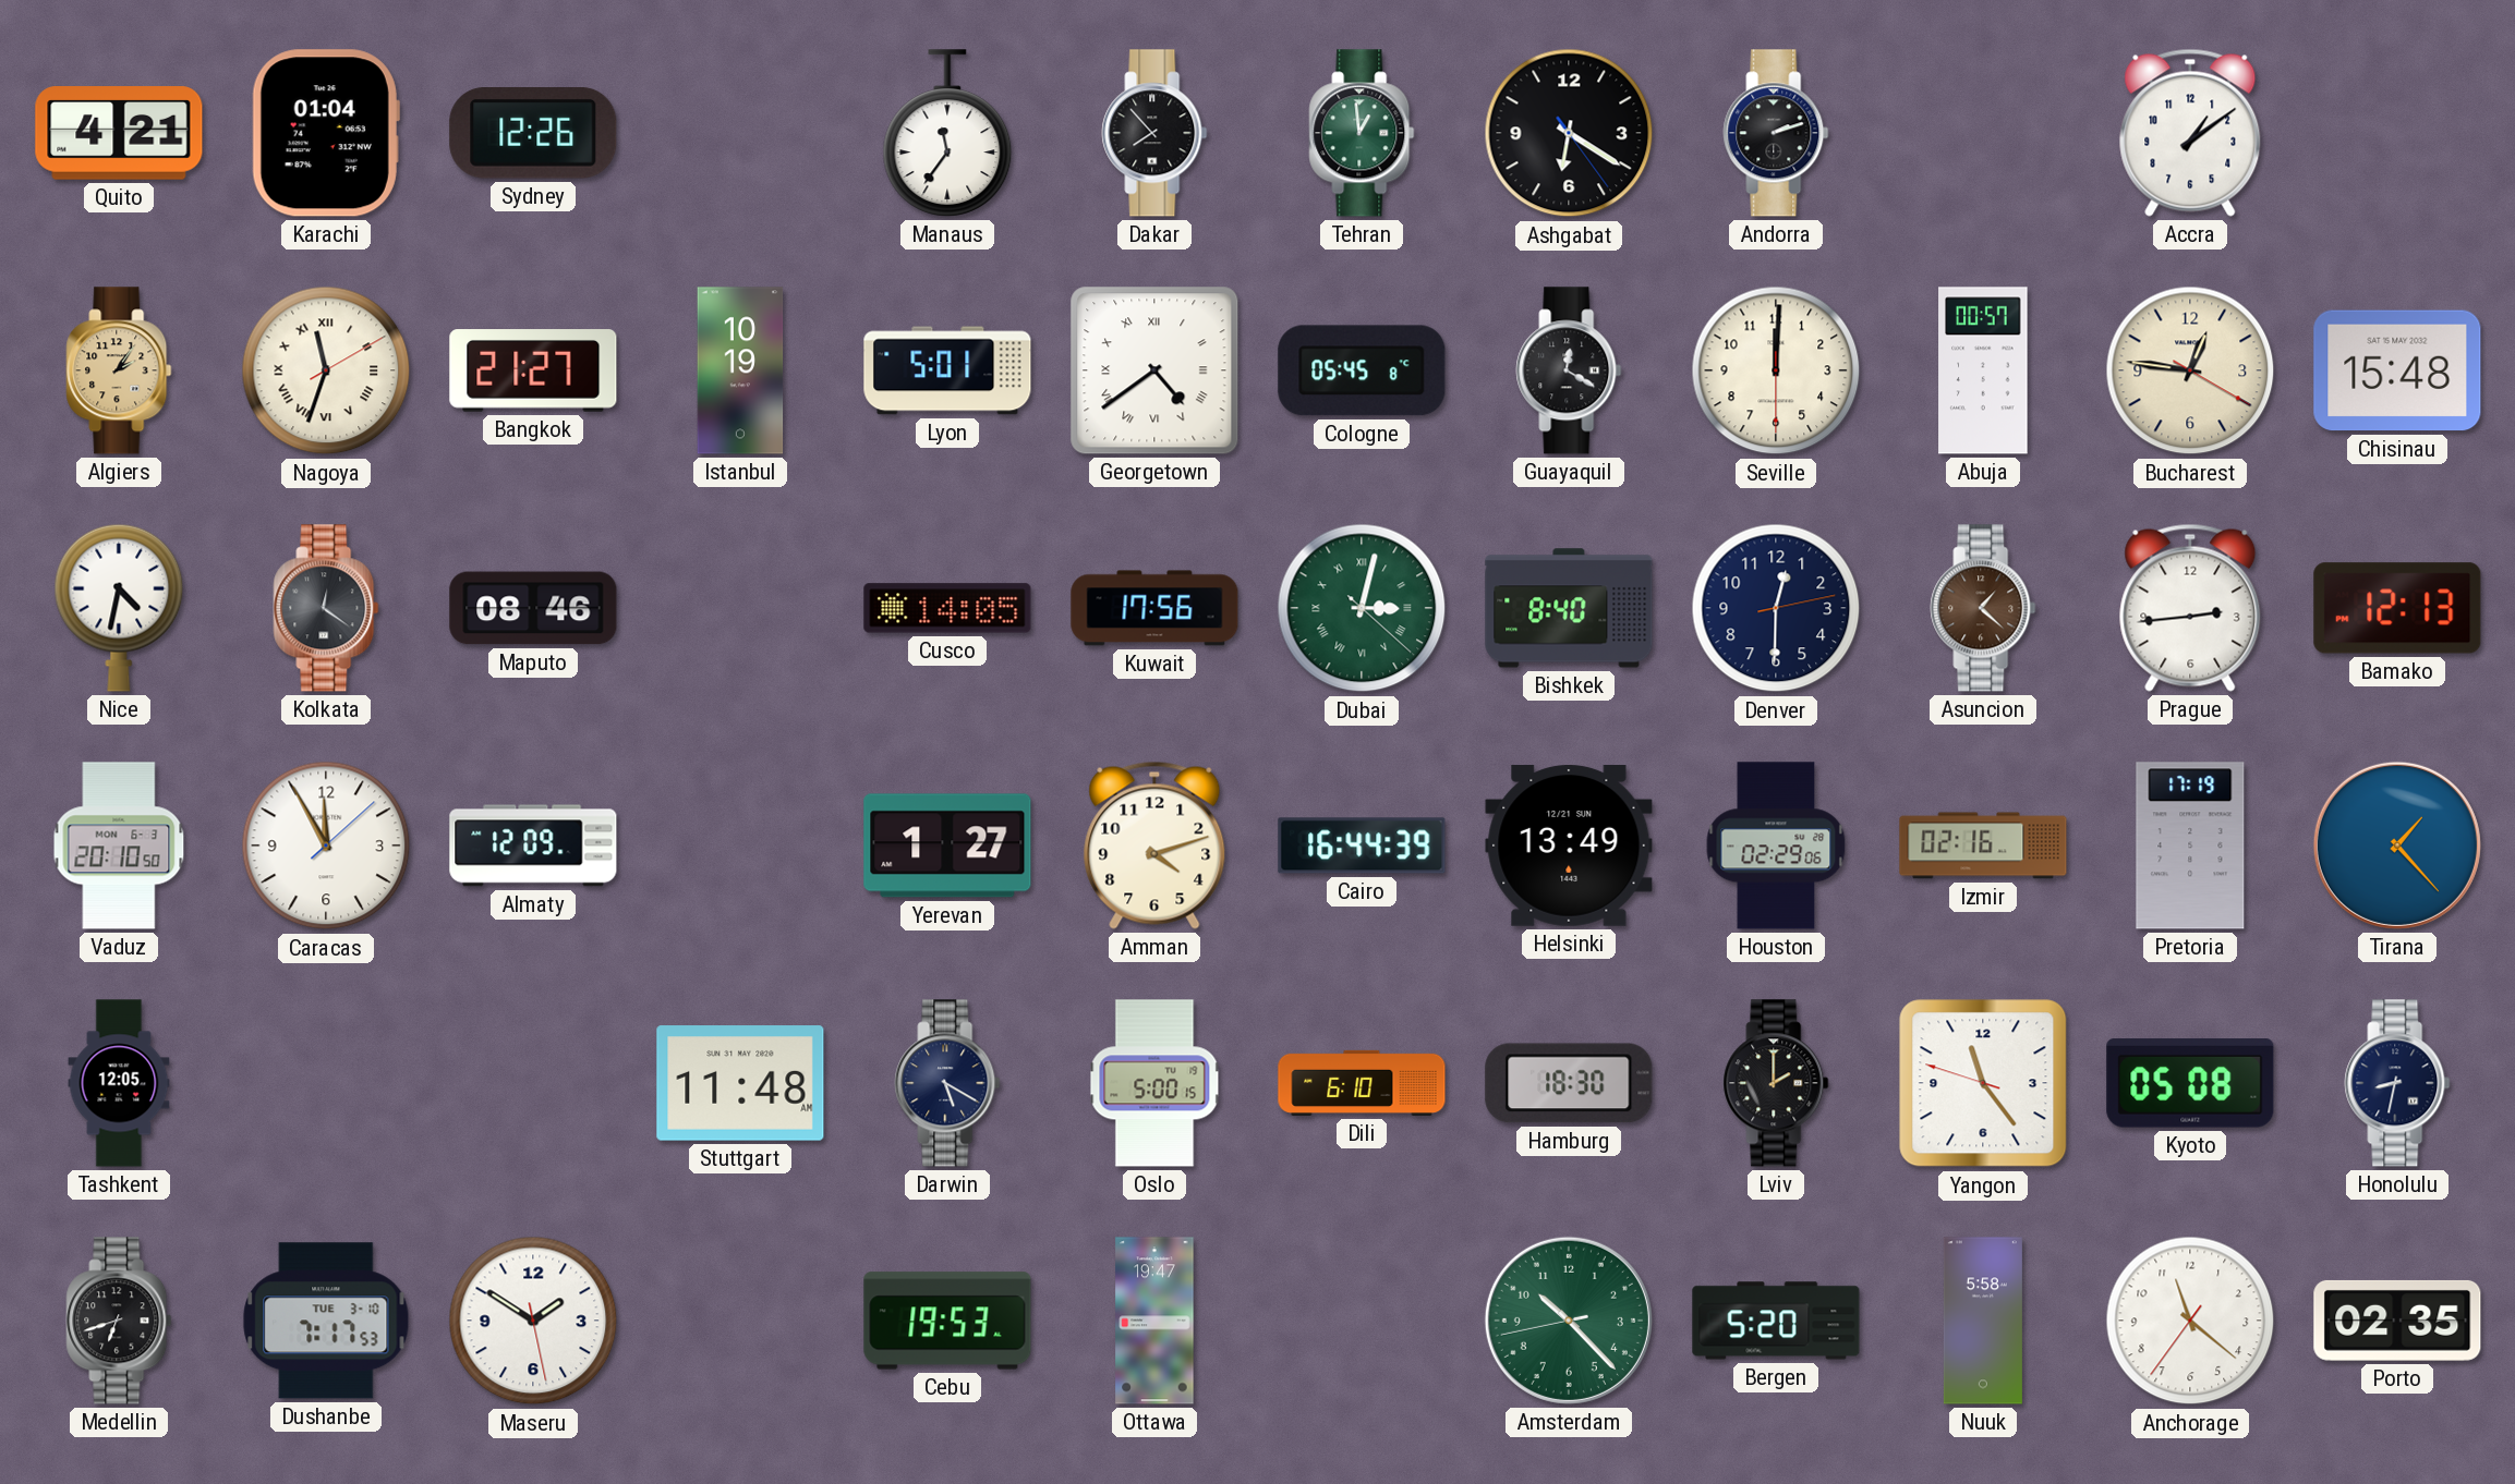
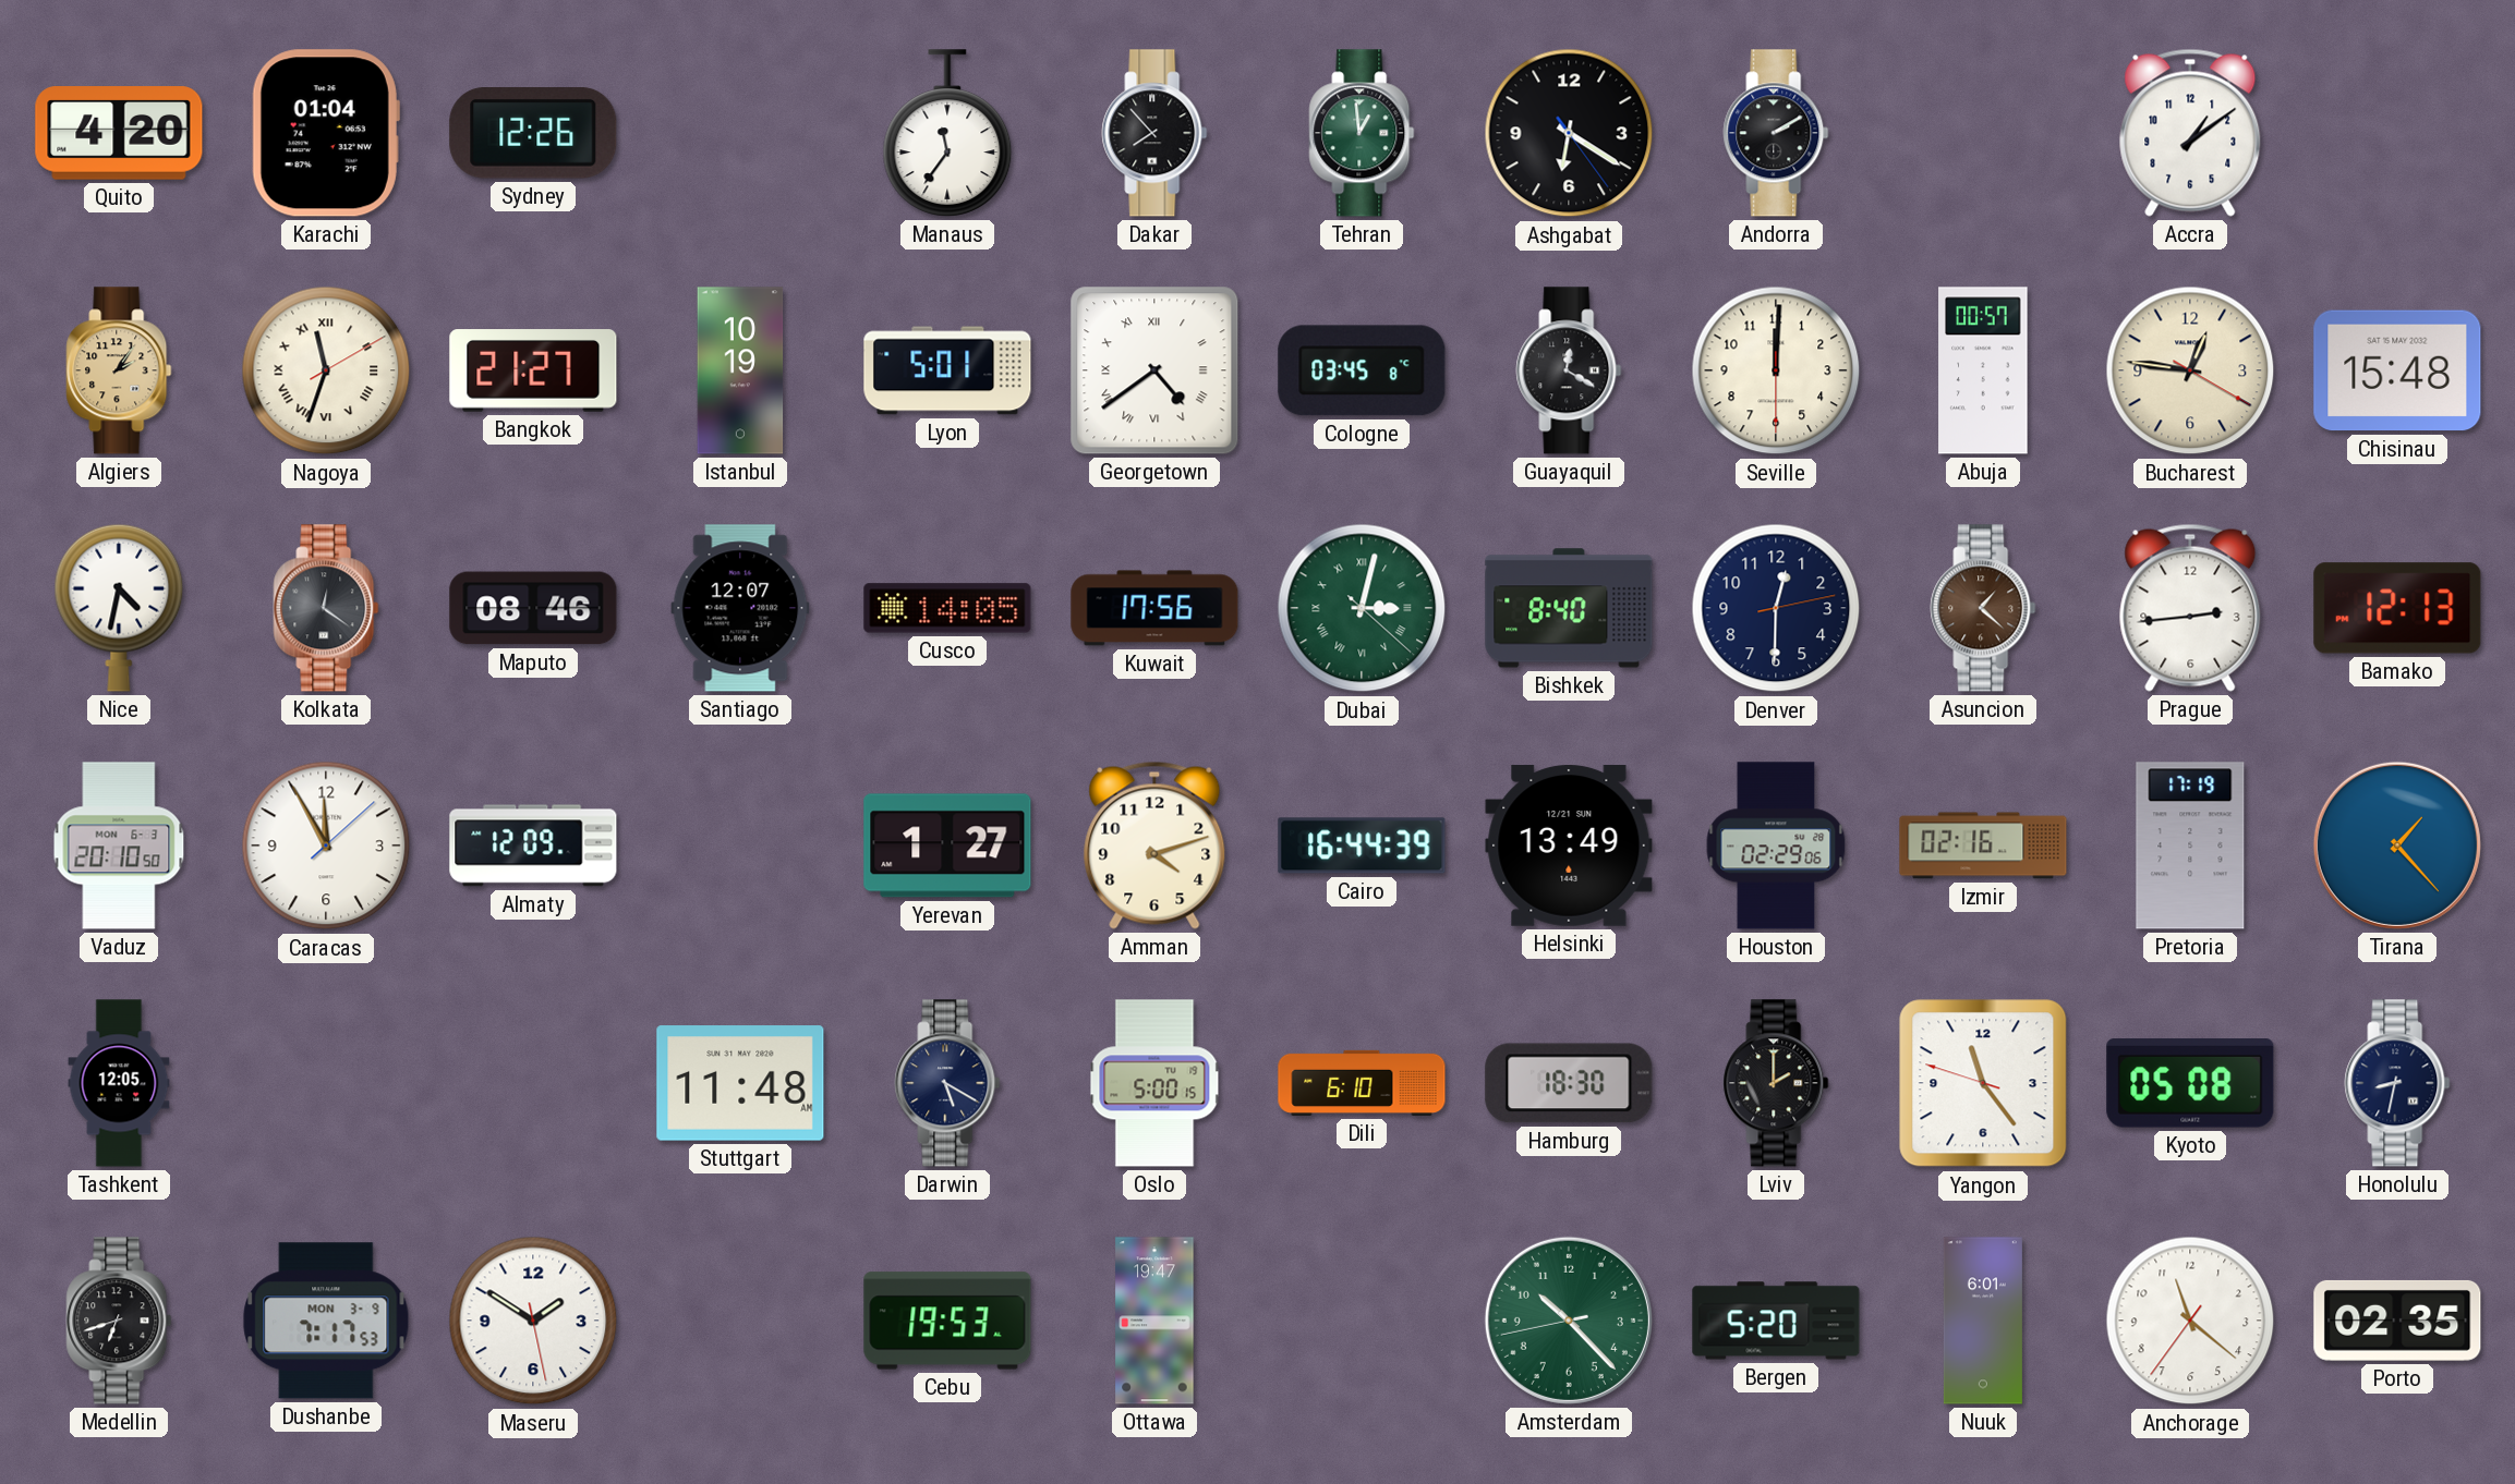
Quito: 4:21 -> 4:20 (119, 133)
Andorra: 2:12 -> 2:10 (1776, 133)
Cologne: 05:45 -> 03:45 (1362, 370)
Santiago: none -> 12:07 (740, 608)
Dushanbe date: TUE 3-10 -> MON 3-9 (326, 1321)
Nuuk: 5:58 -> 6:01 (1983, 1321)
